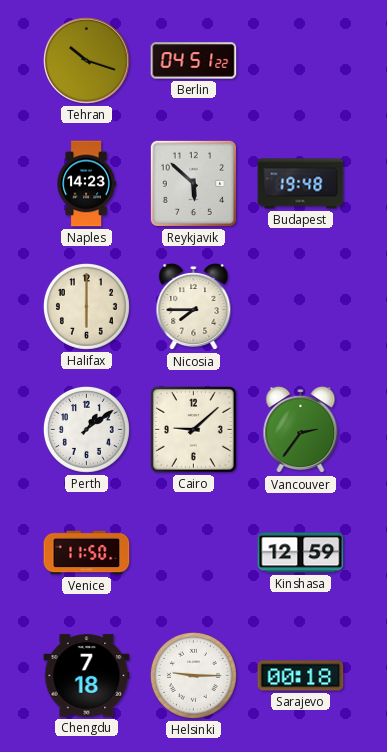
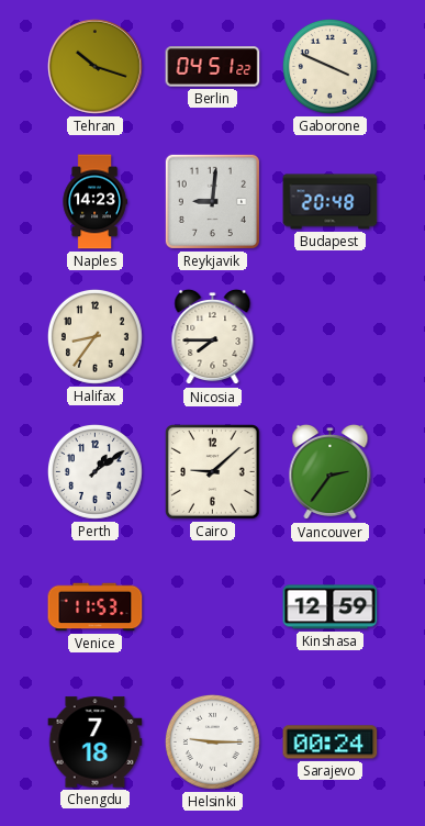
Gaborone: none -> 3:49 (329, 66)
Reykjavik: 5:52 -> 9:01 (212, 201)
Budapest: 19:48 -> 20:48 (331, 202)
Halifax: 6:00 -> 8:36 (94, 336)
Venice: 11:50 -> 11:53 (96, 607)
Sarajevo: 00:18 -> 00:24 (331, 743)
